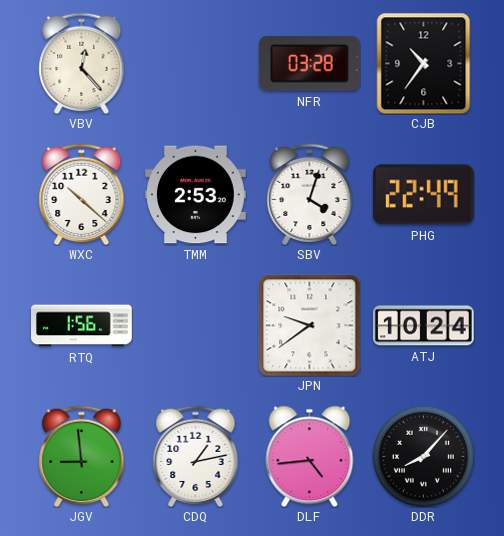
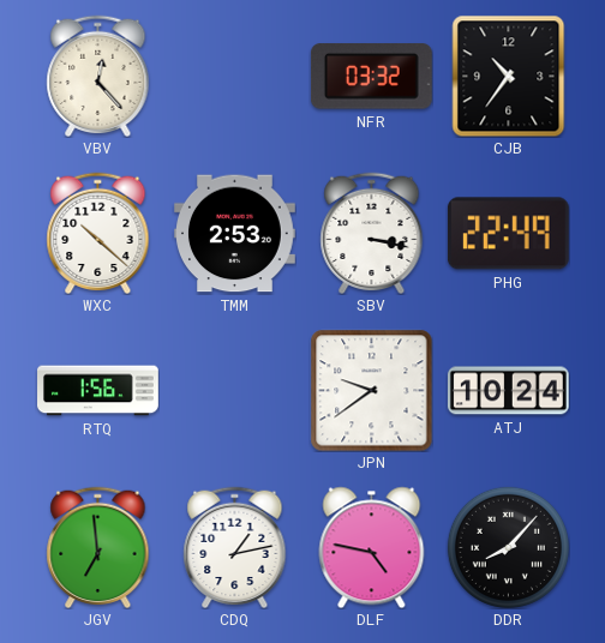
NFR: 03:28 -> 03:32 (371, 77)
SBV: 4:03 -> 3:17 (372, 233)
JGV: 8:59 -> 6:59 (98, 547)
DLF: 4:44 -> 4:47 (372, 547)
